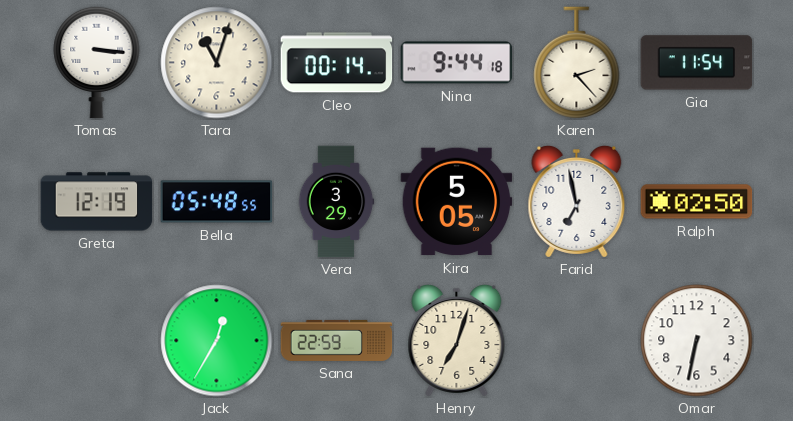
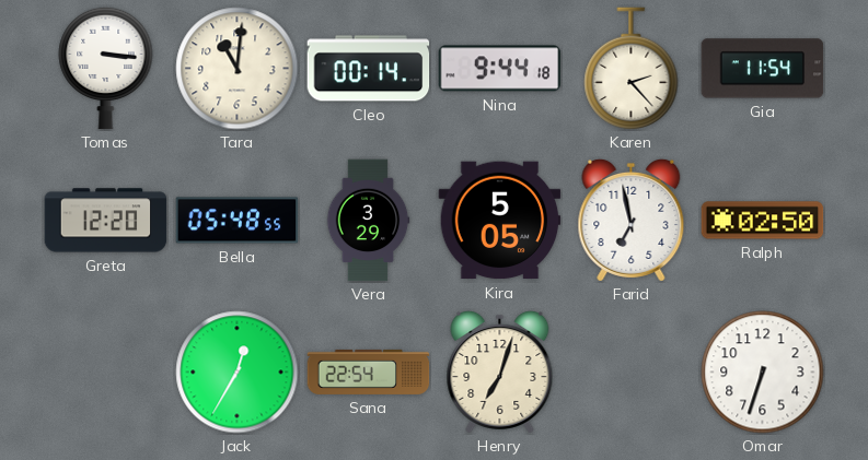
Tara: 11:03 -> 11:01 (238, 69)
Greta: 12:19 -> 12:20 (106, 221)
Sana: 22:59 -> 22:54 (369, 371)
Omar: 6:32 -> 6:33 (763, 373)
